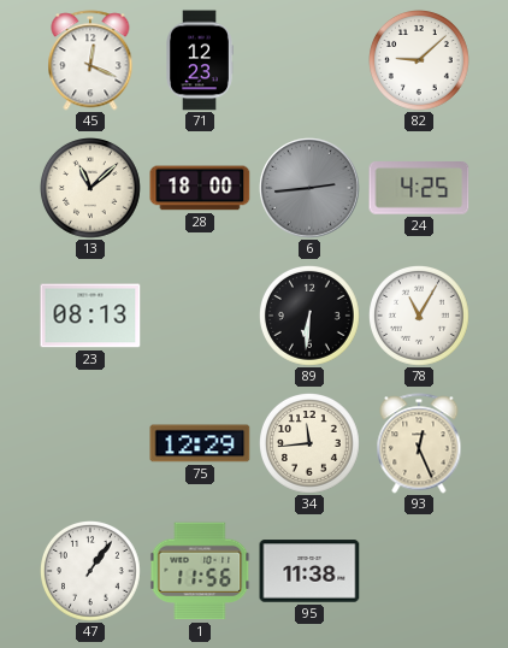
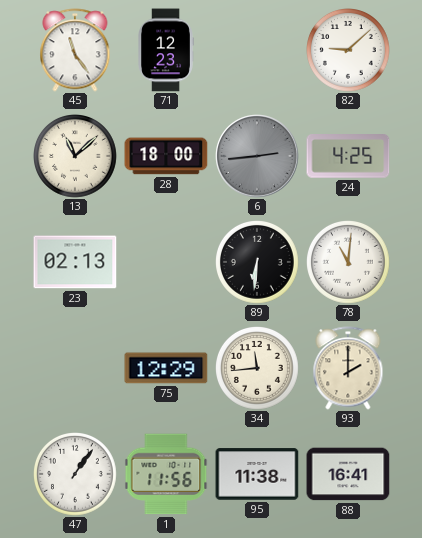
45: 12:19 -> 11:24 (75, 50)
23: 08:13 -> 02:13 (75, 262)
78: 11:05 -> 11:01 (349, 263)
93: 12:26 -> 2:00 (348, 368)
88: none -> 16:41 (348, 474)
